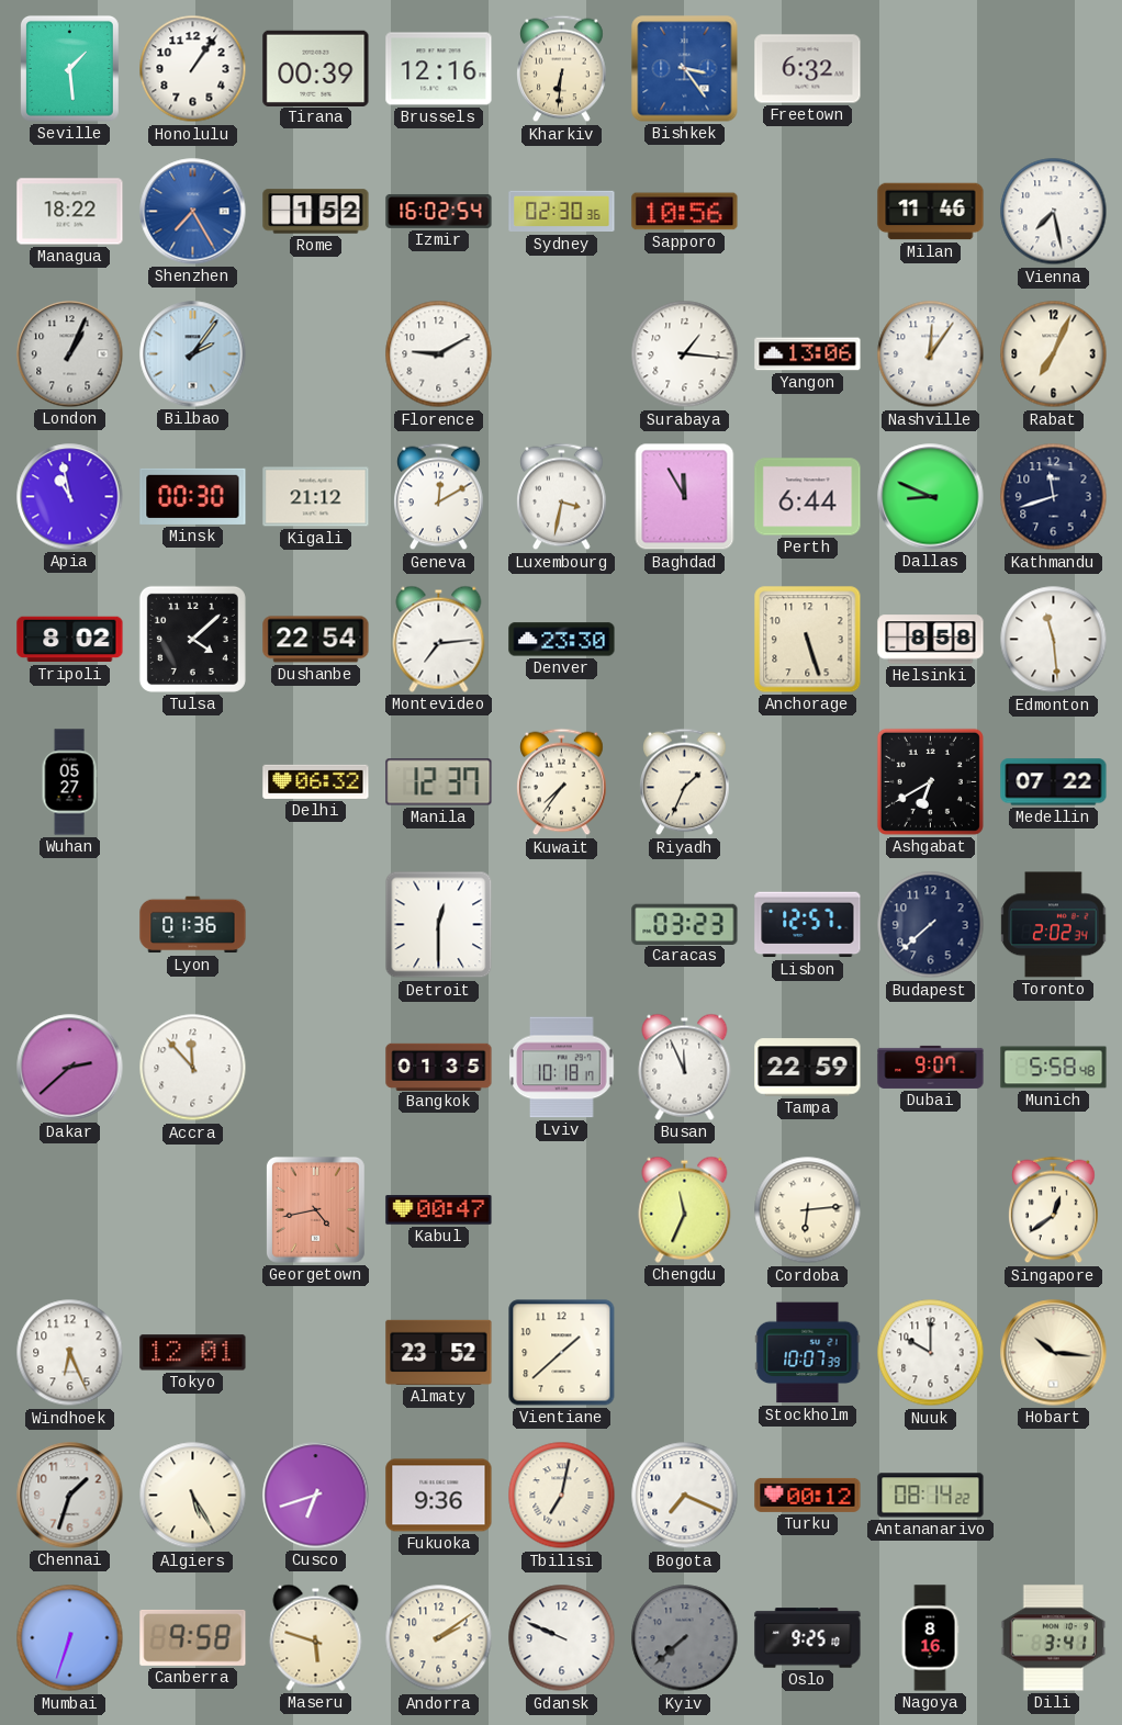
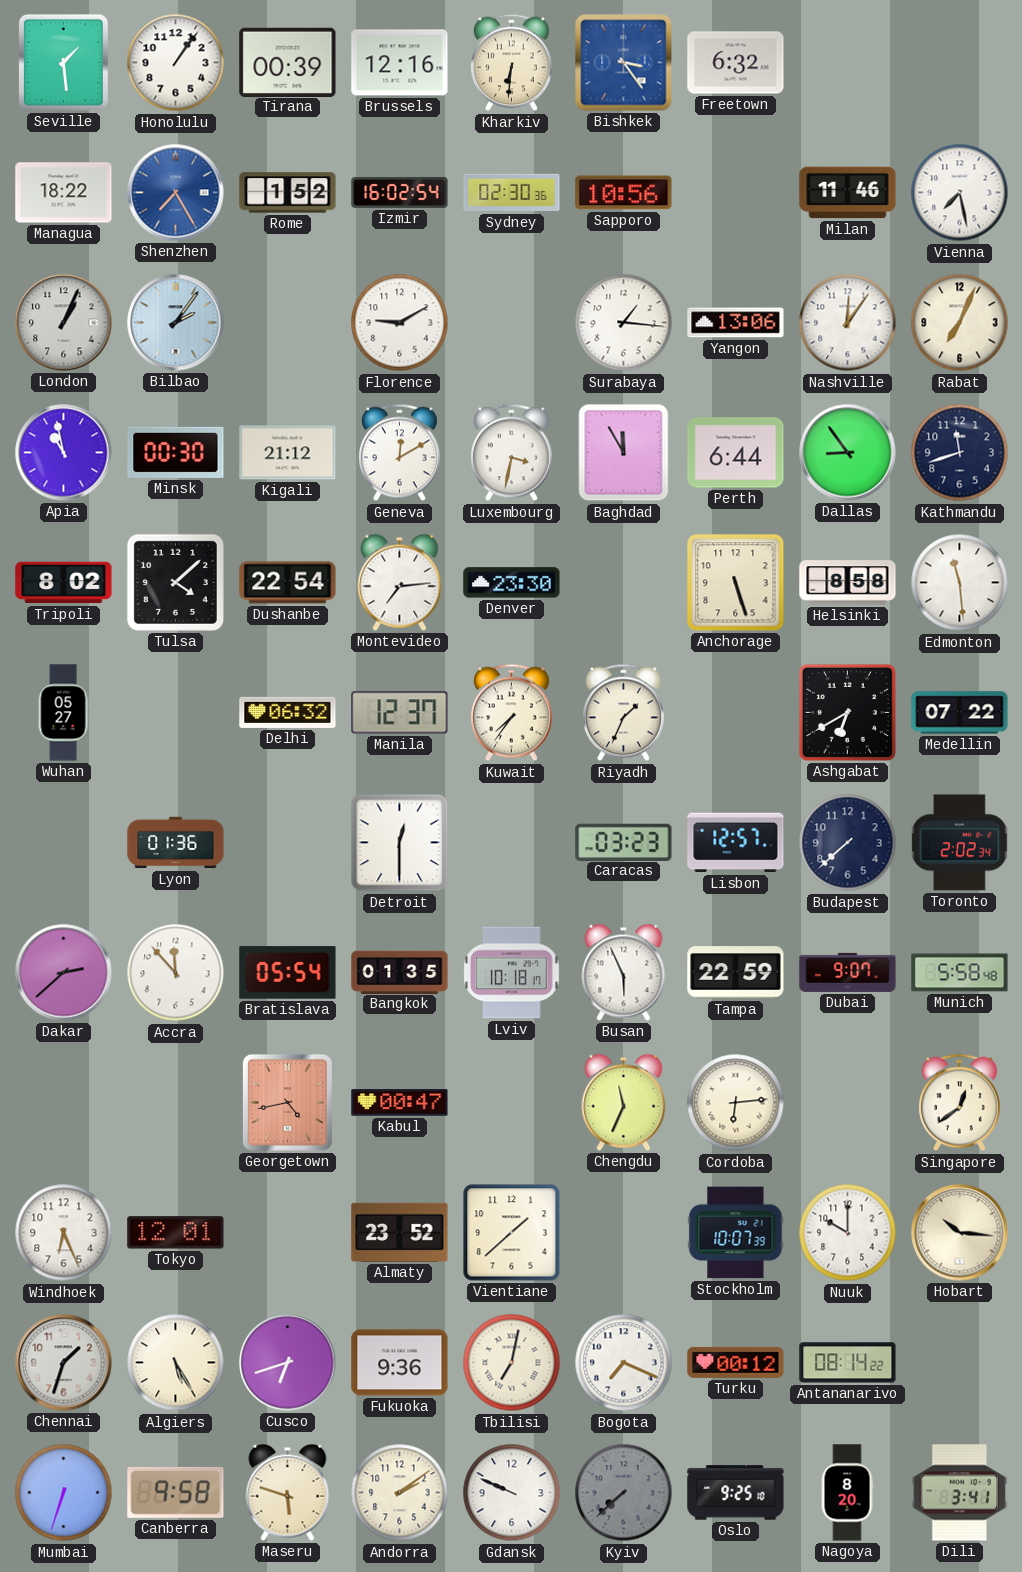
Dallas: 8:49 -> 8:54 (848, 453)
Bratislava: none -> 05:54 (288, 973)
Busan: 11:56 -> 5:56 (624, 972)
Nagoya: 8:16 -> 8:20 (847, 1493)
